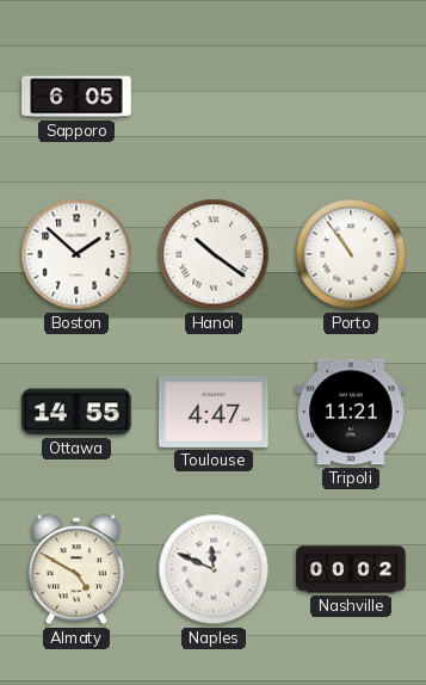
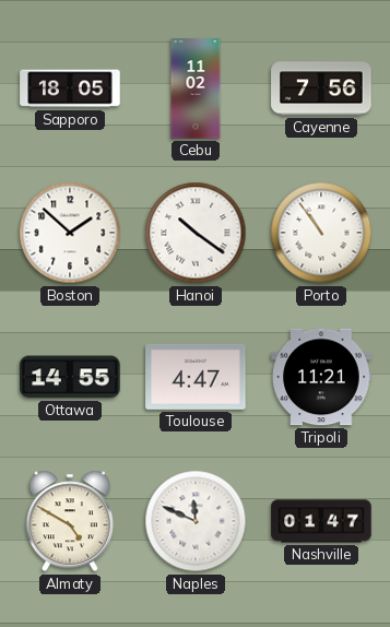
Sapporo: 6:05 -> 18:05 (70, 88)
Cebu: none -> 11:02 (196, 88)
Cayenne: none -> 7:56 (321, 88)
Nashville: 00:02 -> 01:47 (321, 521)
